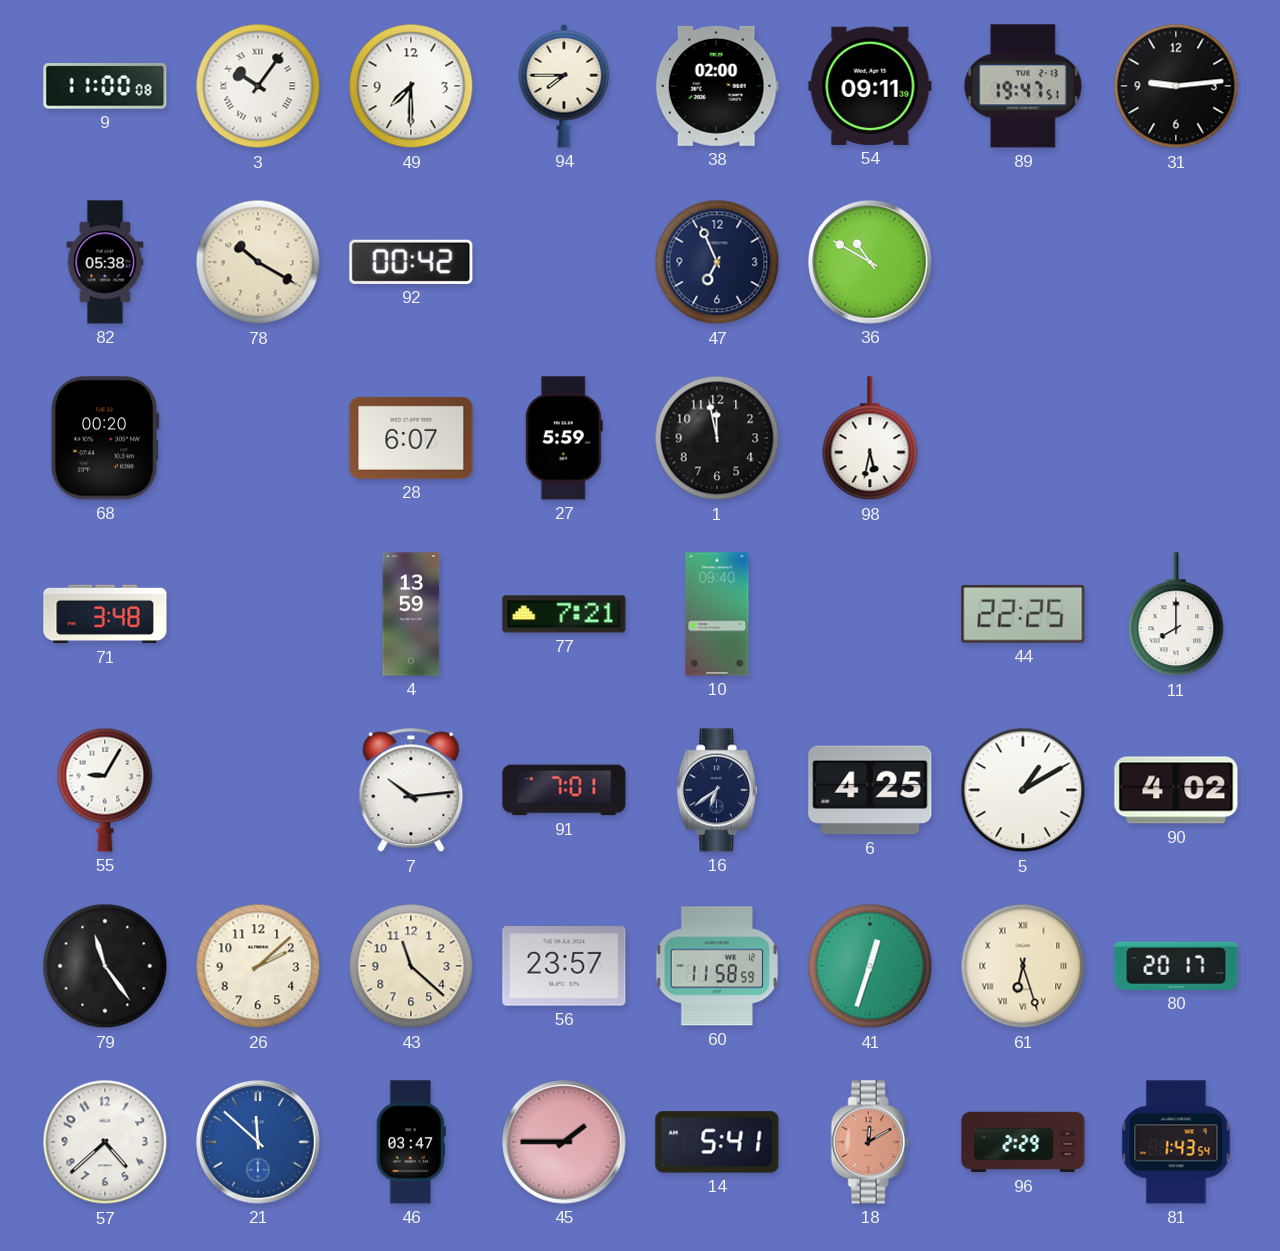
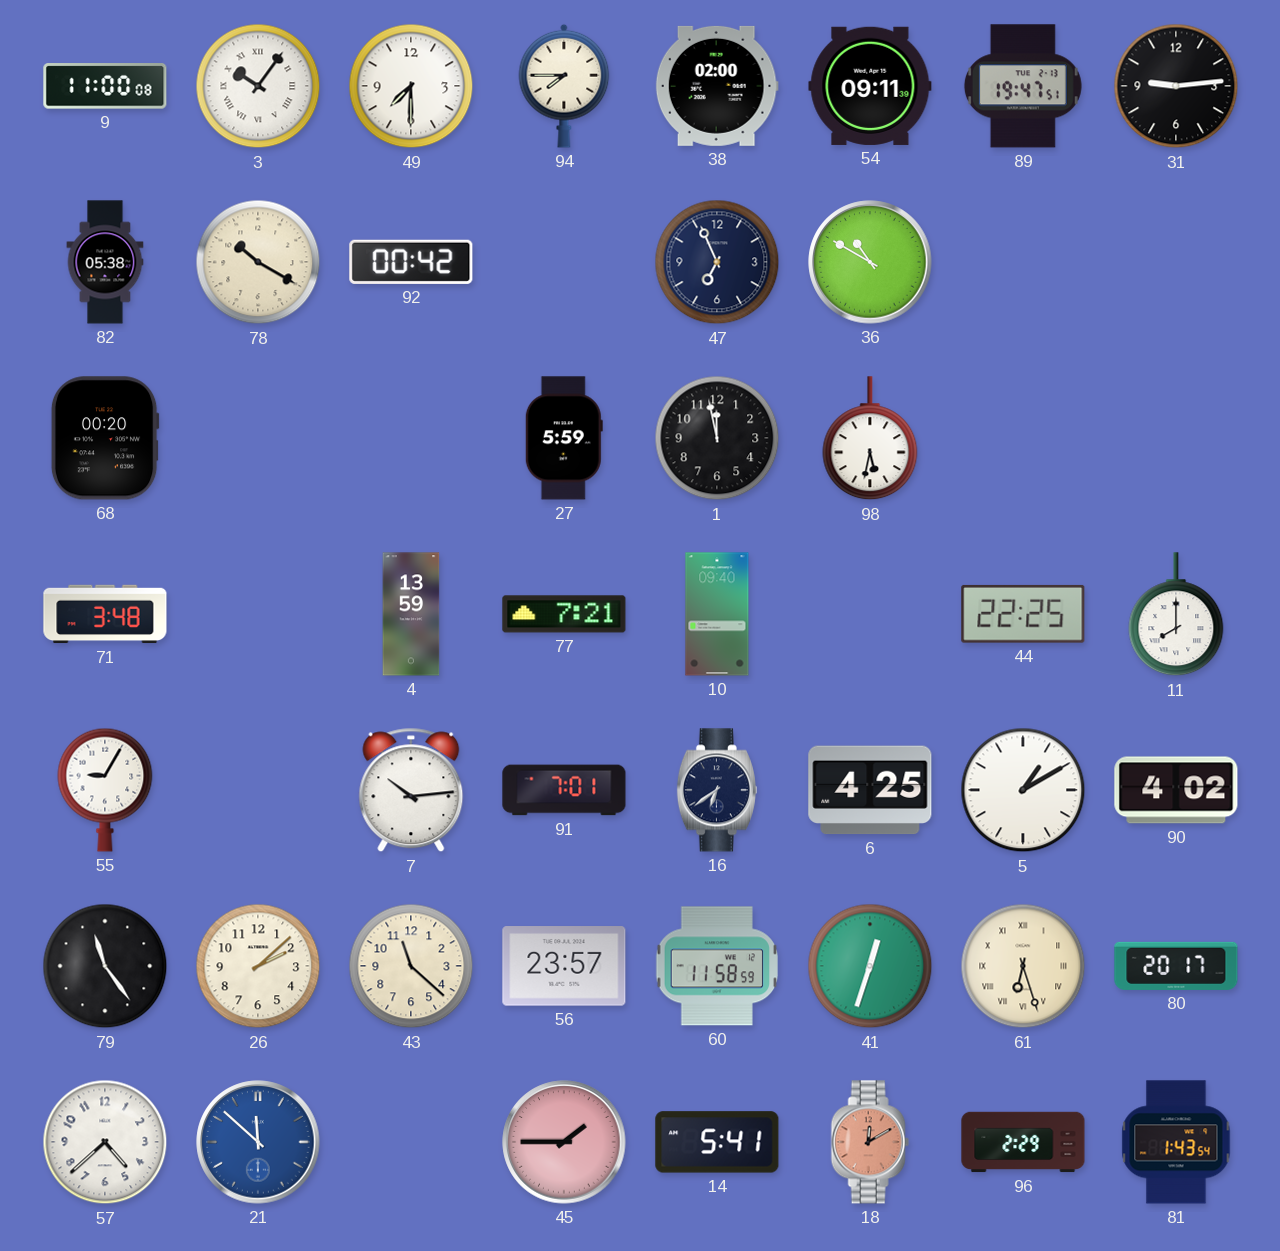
28: 6:07 -> none (411, 438)
46: 03:47 -> none (411, 1142)
